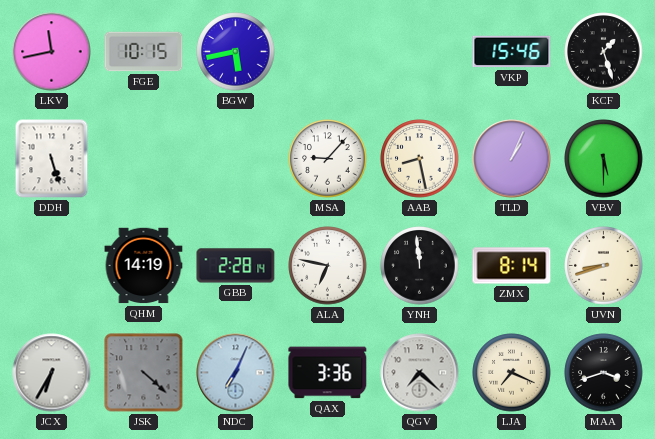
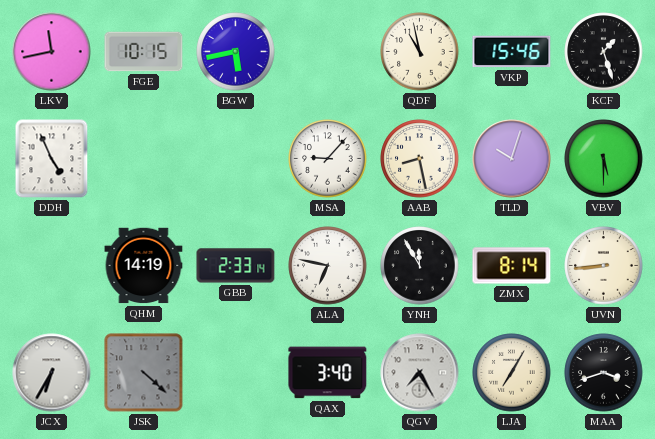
QDF: none -> 10:58 (420, 52)
DDH: 5:27 -> 4:56 (52, 159)
TLD: 1:04 -> 10:03 (512, 159)
GBB: 2:28 -> 2:33 (236, 266)
YNH: 11:59 -> 11:55 (420, 266)
UVN: 8:42 -> 8:44 (604, 266)
NDC: 7:04 -> none (236, 373)
QAX: 3:36 -> 3:40 (328, 373)
QGV: 7:22 -> 7:25 (420, 373)
LJA: 7:19 -> 7:05 (512, 373)
